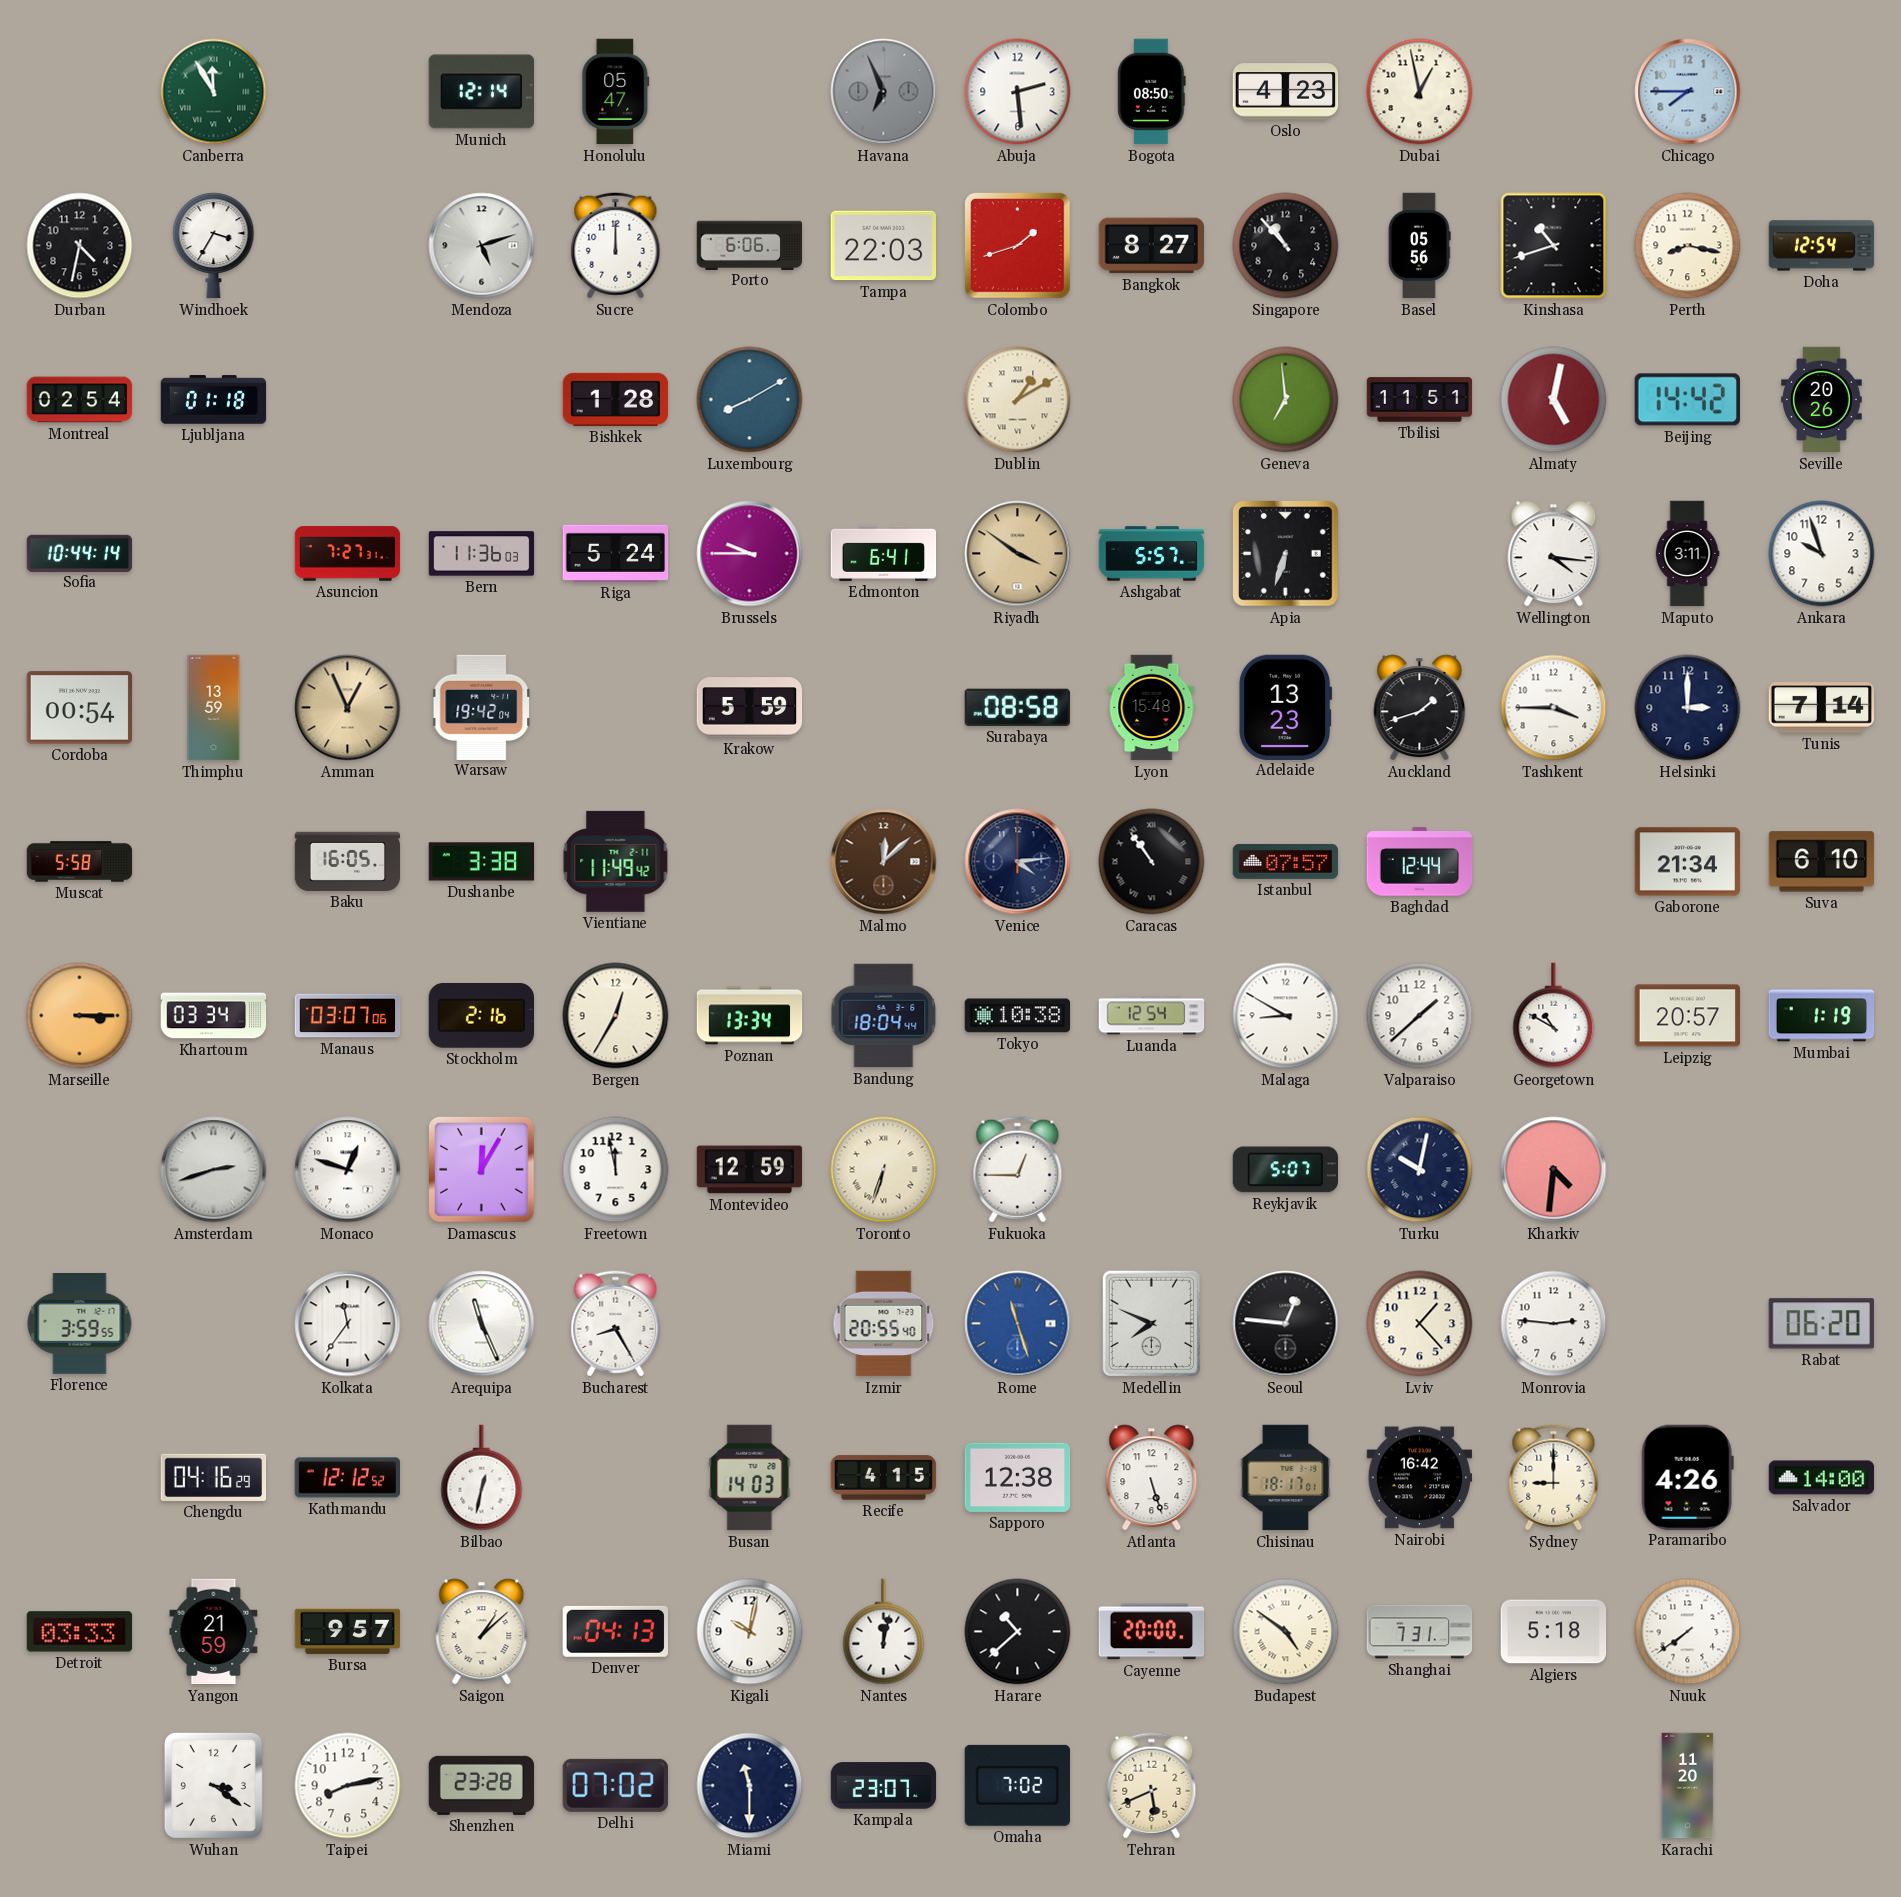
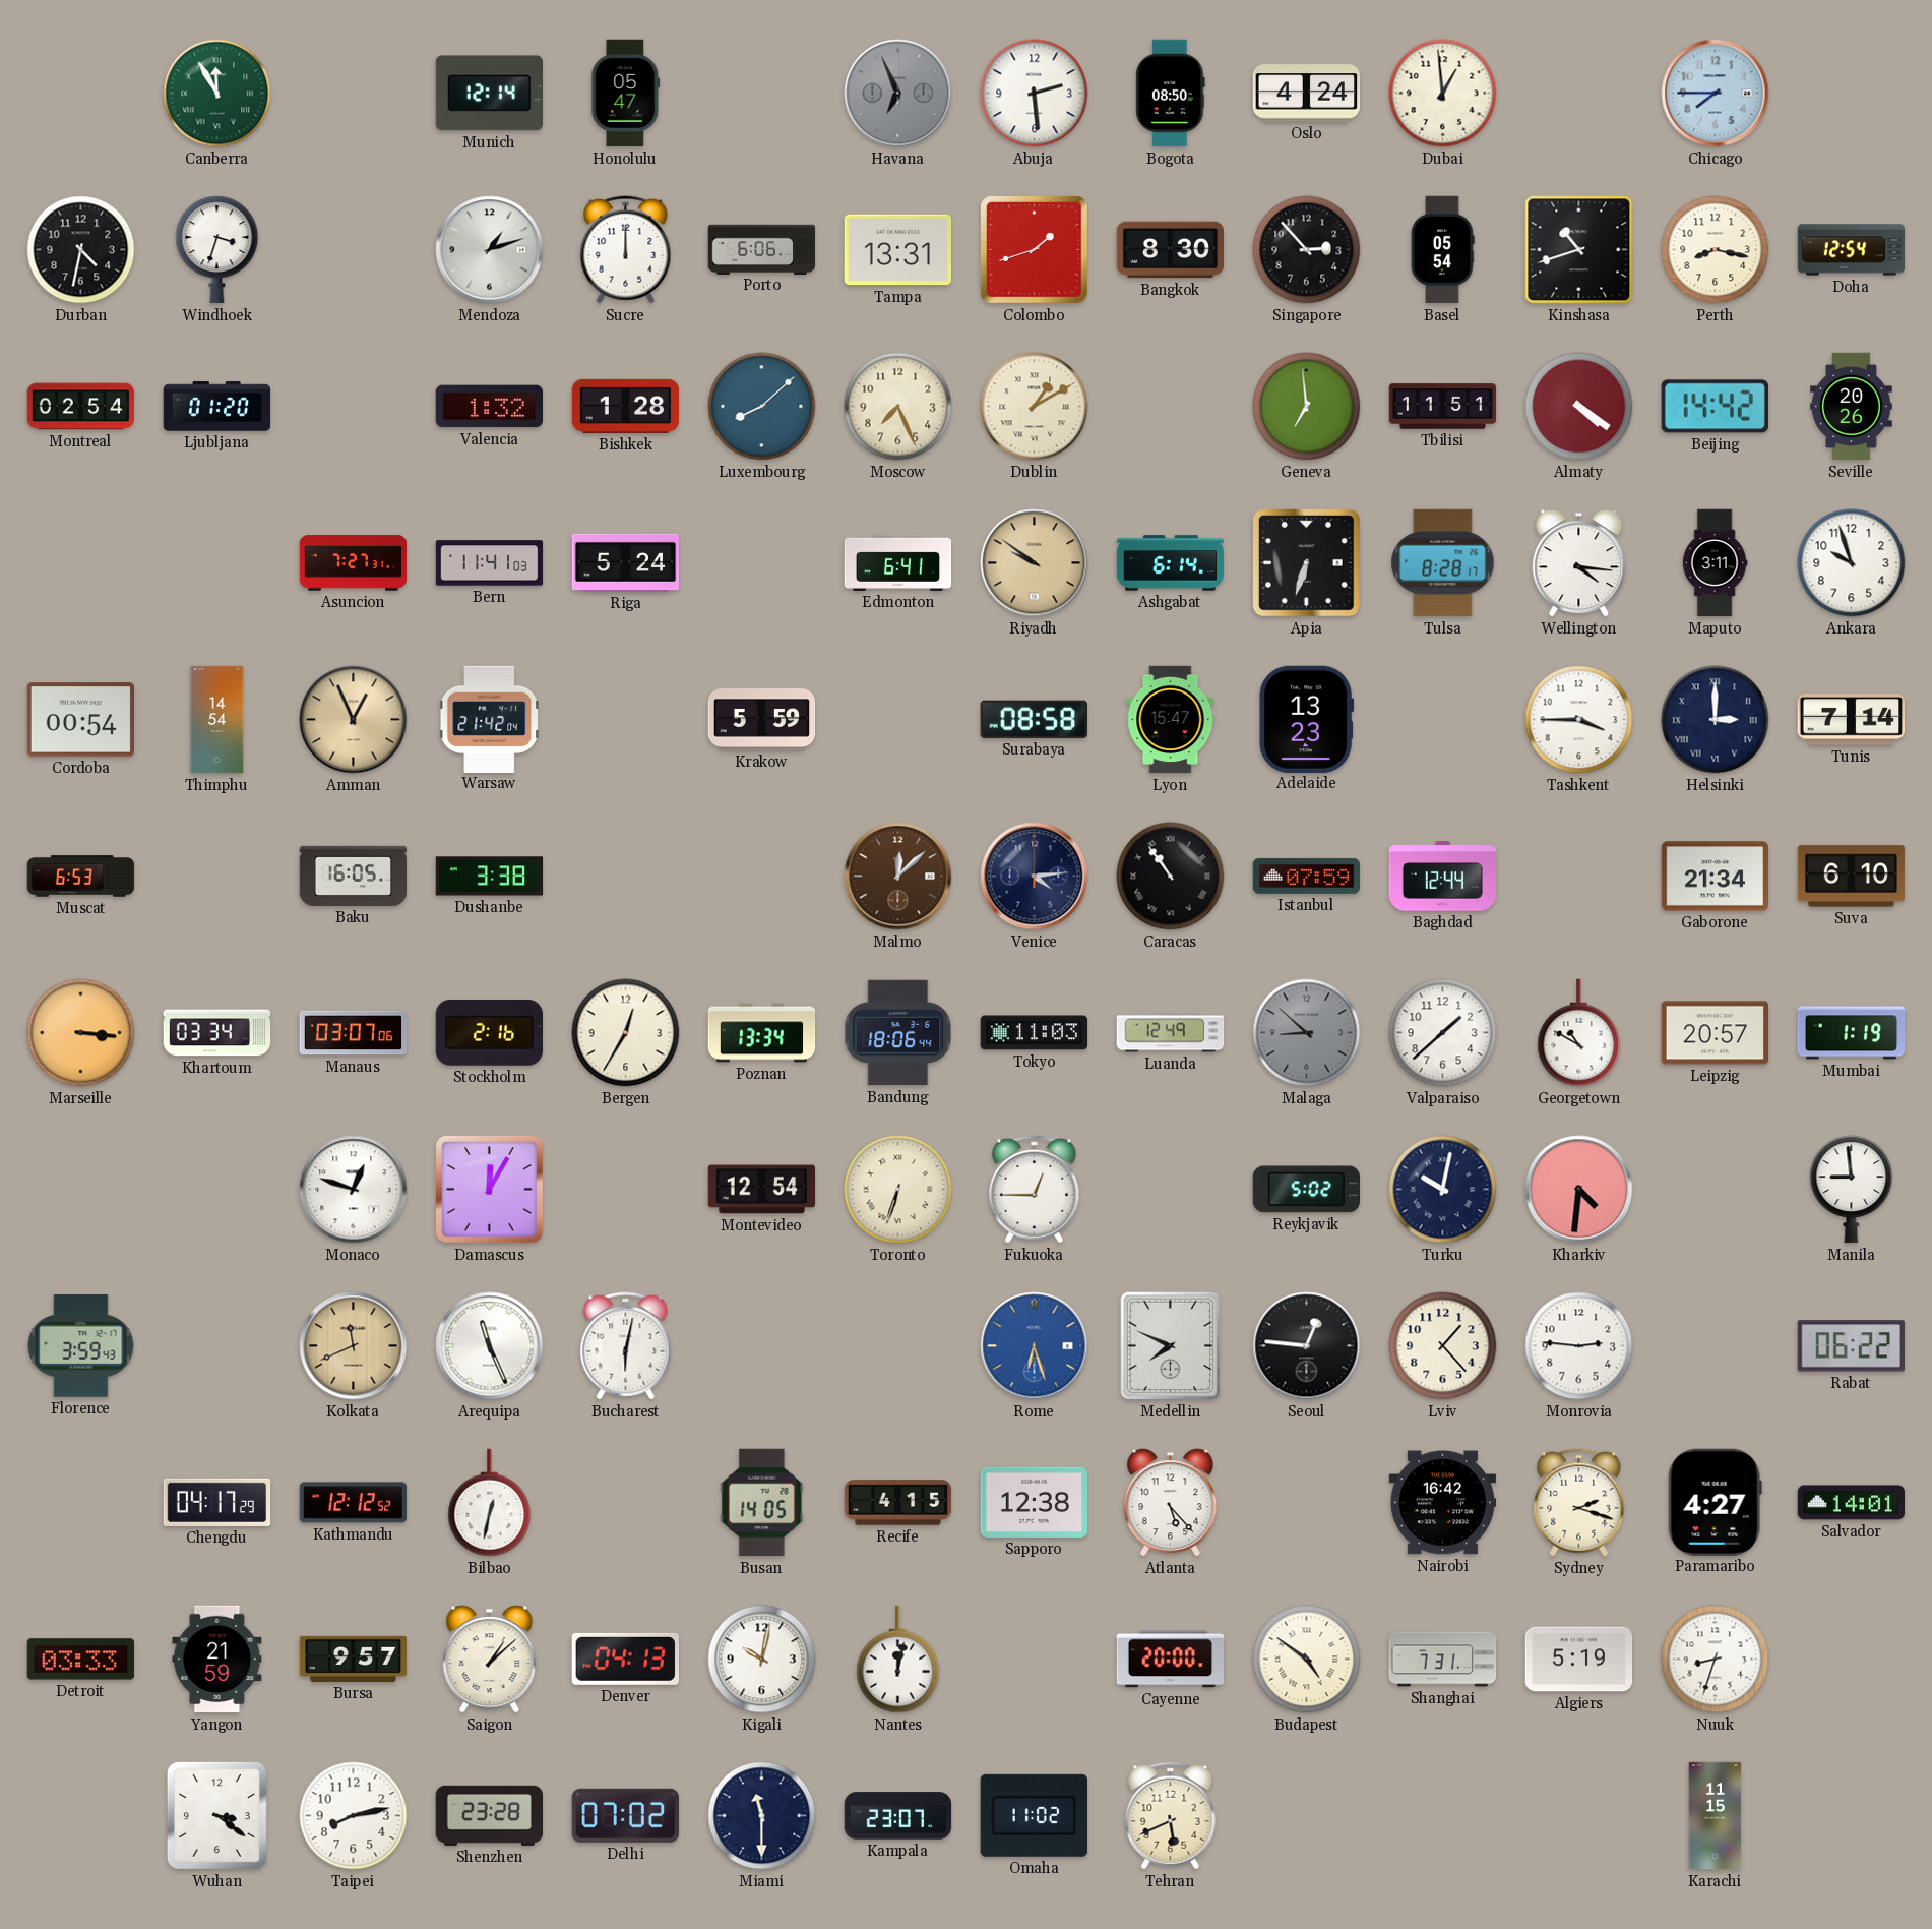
Oslo: 4:23 -> 4:24 (1307, 94)
Dubai: 12:58 -> 12:59 (1443, 94)
Windhoek: 3:35 -> 3:33 (217, 250)
Mendoza: 5:12 -> 1:12 (490, 250)
Tampa: 22:03 -> 13:31 (897, 250)
Bangkok: 8:27 -> 8:30 (1171, 250)
Singapore: 10:53 -> 2:53 (1307, 250)
Basel: 05:56 -> 05:54 (1442, 250)
Ljubljana: 01:18 -> 01:20 (217, 407)
Valencia: none -> 1:32 (490, 407)
Luxembourg: 8:10 -> 8:08 (762, 407)
Moscow: none -> 7:26 (898, 407)
Almaty: 5:02 -> 4:21 (1579, 407)
Sofia: 10:44 -> none (80, 553)
Bern: 11:36 -> 11:41 (490, 563)
Brussels: 9:45 -> none (750, 554)
Riyadh: 3:51 -> 9:51 (1035, 563)
Ashgabat: 5:57 -> 6:14 (1171, 563)
Tulsa: none -> 8:28 (1443, 563)
Thimphu: 13:59 -> 14:54 (217, 720)
Warsaw: 19:42 -> 21:42 (489, 719)
Lyon: 15:48 -> 15:47 (1171, 720)
Auckland: 1:42 -> none (1420, 708)
Helsinki numerals: Arabic -> Roman (1716, 720)
Muscat: 5:58 -> 6:53 (81, 877)
Vientiane: 11:49 -> none (616, 861)
Istanbul: 07:57 -> 07:59 (1307, 876)
Marseille: 3:15 -> 3:16 (81, 1033)
Bandung: 18:04 -> 18:06 (898, 1033)
Tokyo: 10:38 -> 11:03 (1035, 1033)
Luanda: 12:54 -> 12:49 (1171, 1033)
Malaga: 8:50 -> 8:52 (1307, 1033)
Malaga dial: white -> grey (1307, 1033)
Amsterdam: 2:42 -> none (214, 1170)
Freetown: 11:58 -> none (616, 1170)
Montevideo: 12:59 -> 12:54 (762, 1190)
Reykjavik: 5:07 -> 5:02 (1306, 1190)
Manila: none -> 8:59 (1852, 1190)
Florence: 3:59:55 -> 3:59:43 (81, 1345)
Kolkata: 11:36 -> 11:41 (354, 1346)
Kolkata dial: white -> champagne (354, 1346)
Bucharest: 8:25 -> 6:02 (626, 1346)
Izmir: 20:55 -> none (884, 1324)
Rome: 11:27 -> 6:27 (1035, 1346)
Rabat: 06:20 -> 06:22 (1851, 1346)
Chengdu: 04:16 -> 04:17 (217, 1502)
Busan: 14:03 -> 14:05 (762, 1503)
Atlanta: 5:27 -> 5:23 (1171, 1503)
Chisinau: 18:17 -> none (1286, 1478)
Sydney: 9:00 -> 2:18 (1579, 1503)
Paramaribo: 4:26 -> 4:27 (1715, 1502)
Salvador: 14:00 -> 14:01 (1852, 1503)
Harare: 10:38 -> none (1018, 1632)
Algiers: 5:18 -> 5:19 (1579, 1660)
Nuuk: 7:39 -> 8:33 (1716, 1660)
Omaha: 7:02 -> 11:02 (1034, 1815)
Karachi: 11:20 -> 11:15 (1716, 1816)
